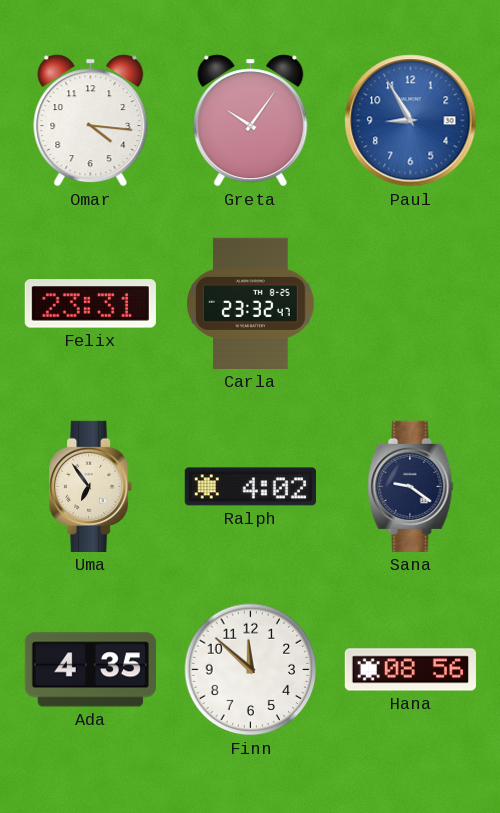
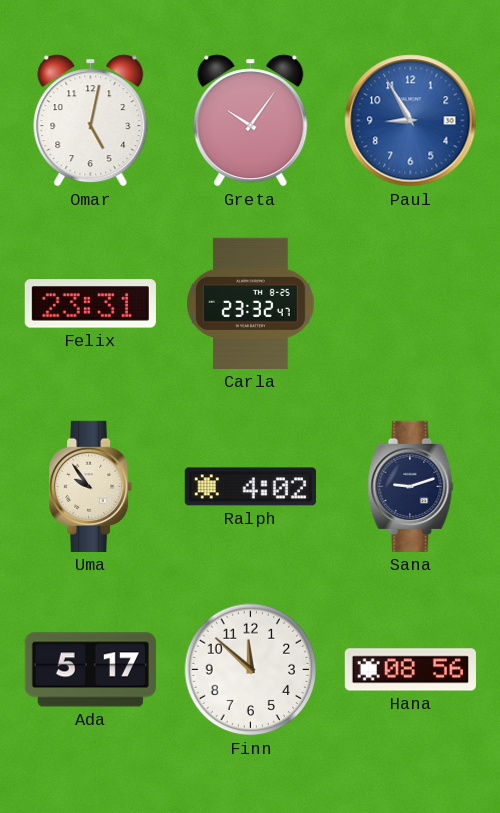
Omar: 4:16 -> 5:02 (91, 121)
Uma: 6:54 -> 9:54 (92, 486)
Sana: 9:21 -> 9:12 (411, 486)
Ada: 4:35 -> 5:17 (90, 670)
